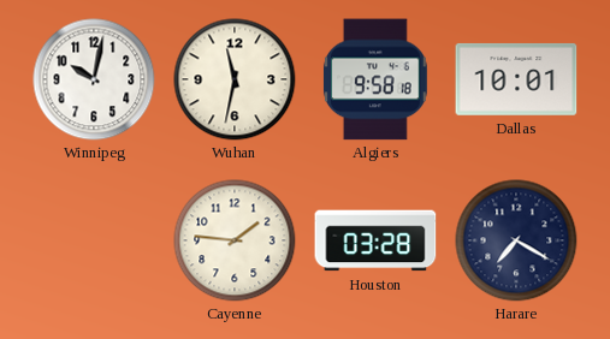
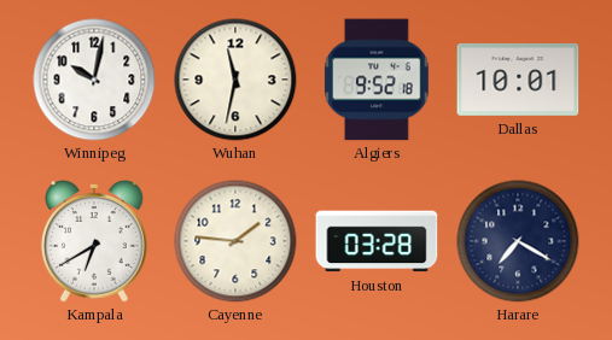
Algiers: 9:58 -> 9:52 (378, 80)
Kampala: none -> 6:40 (94, 241)
